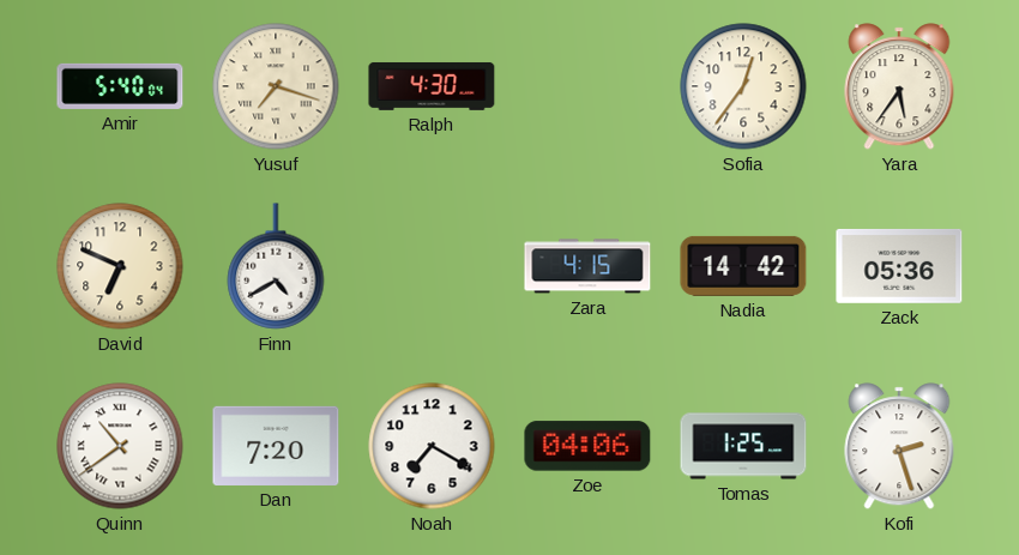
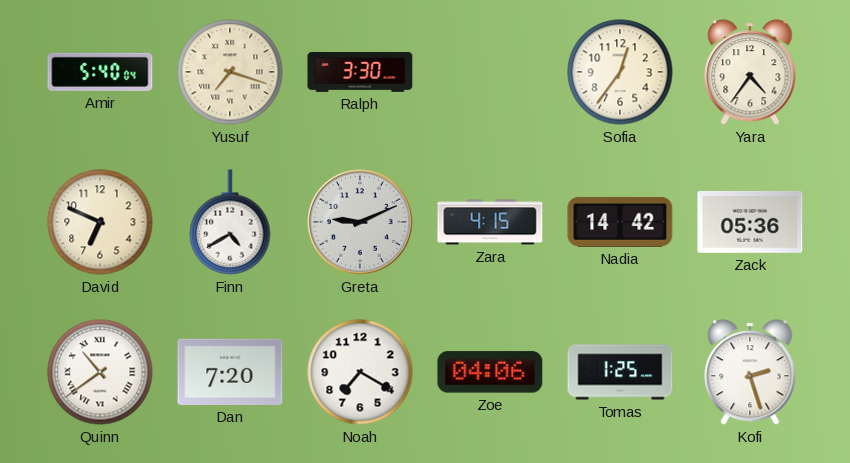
Ralph: 4:30 -> 3:30 (360, 72)
Yara: 5:36 -> 4:36 (750, 72)
Greta: none -> 9:11 (361, 223)
